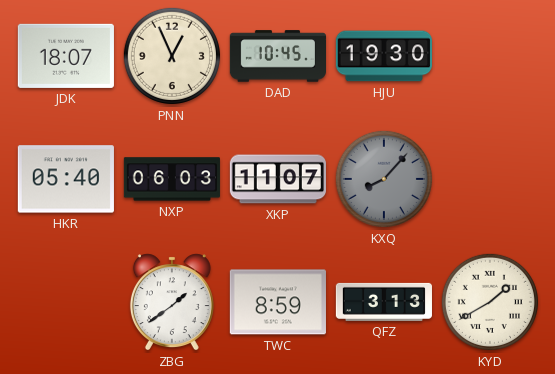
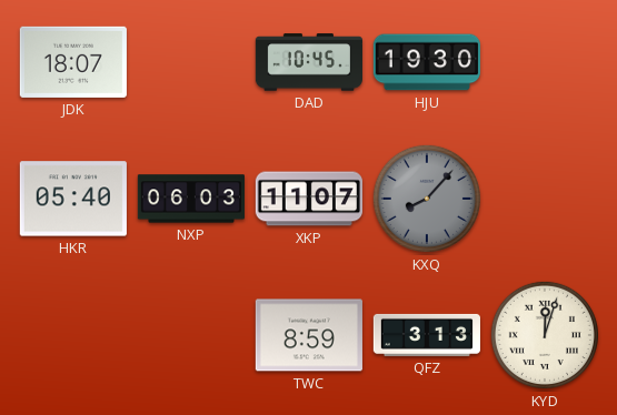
PNN: 12:56 -> none (172, 56)
ZBG: 1:39 -> none (172, 302)
KYD: 1:40 -> 12:03 (545, 335)
